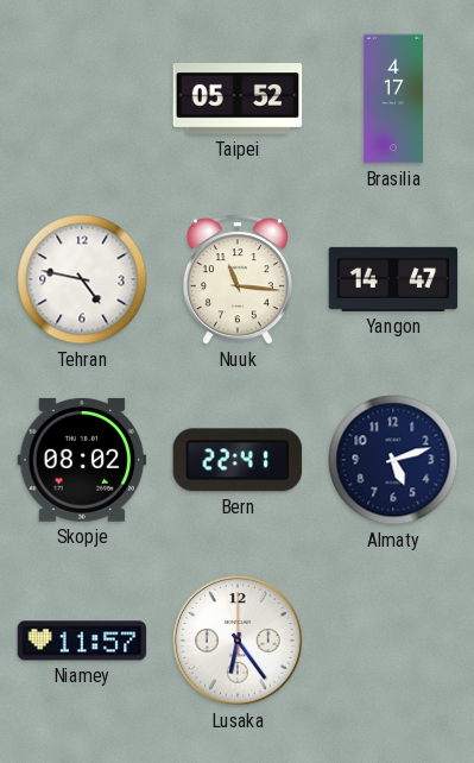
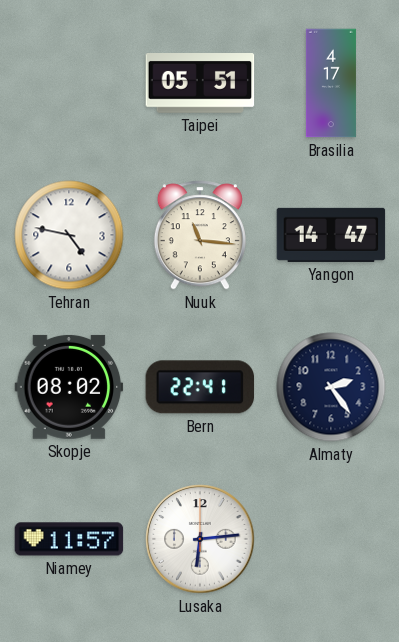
Taipei: 05:52 -> 05:51 (200, 84)
Almaty: 5:12 -> 2:24 (331, 387)
Lusaka: 6:24 -> 6:14 (200, 539)
